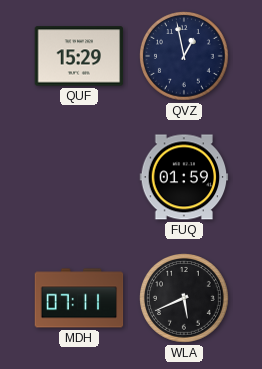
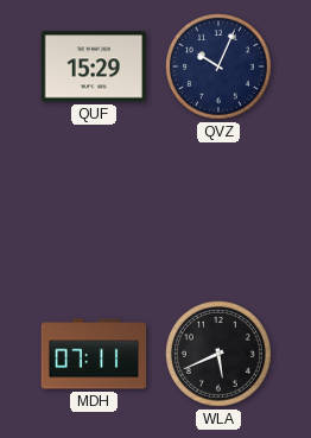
QVZ: 12:58 -> 10:04 (220, 68)
FUQ: 01:59 -> none (184, 177)
